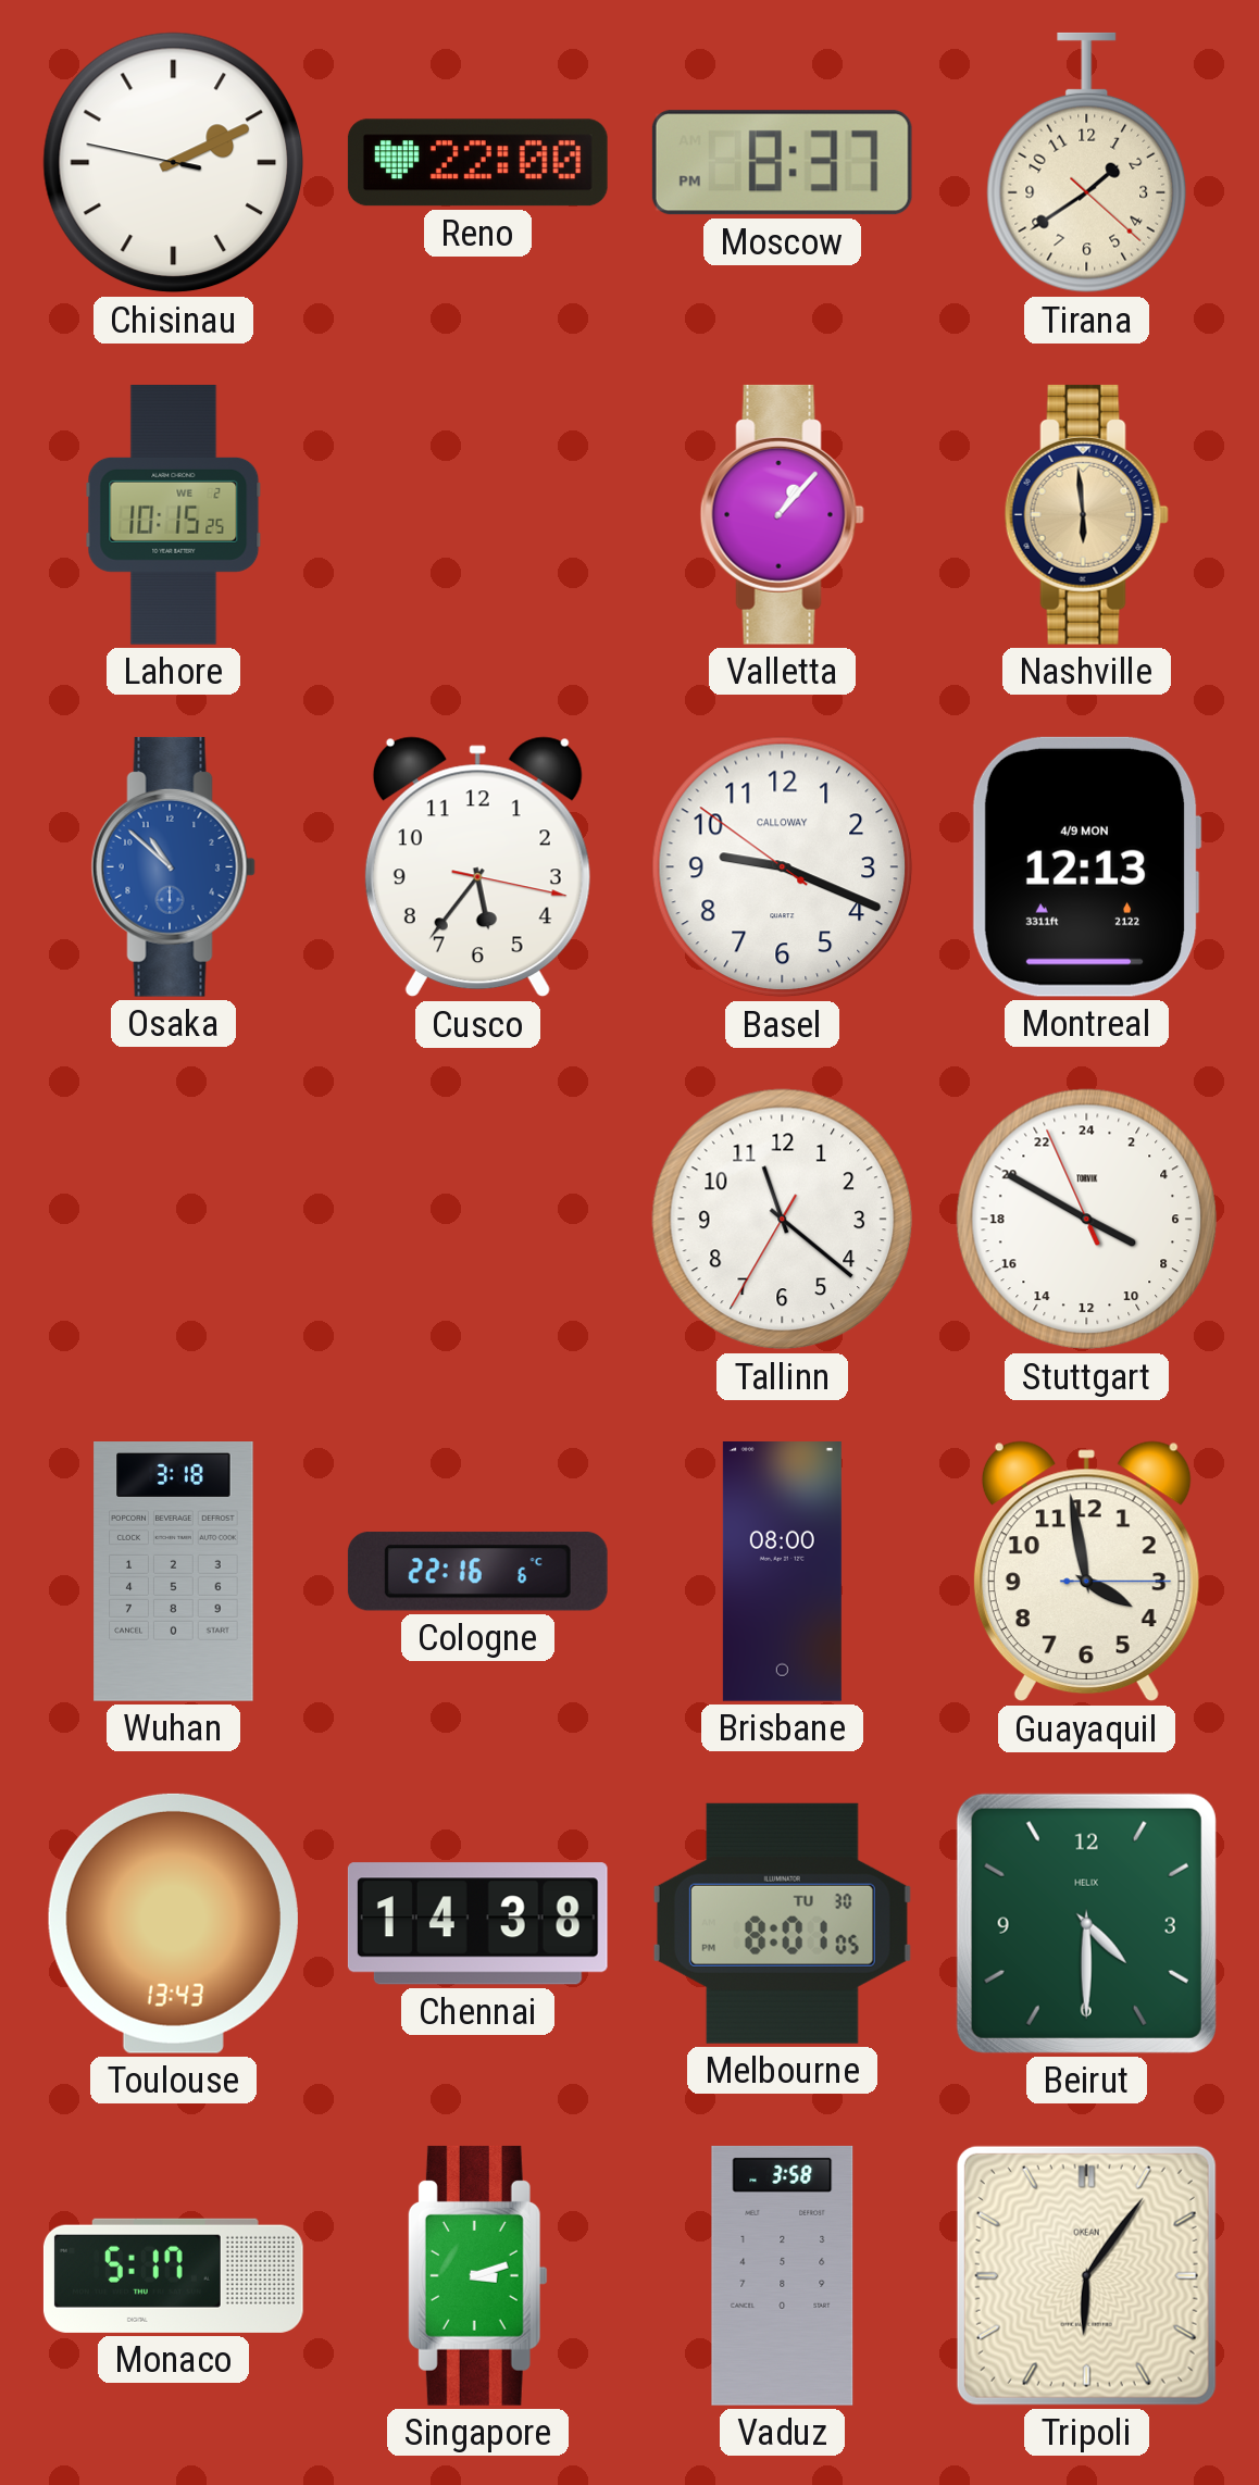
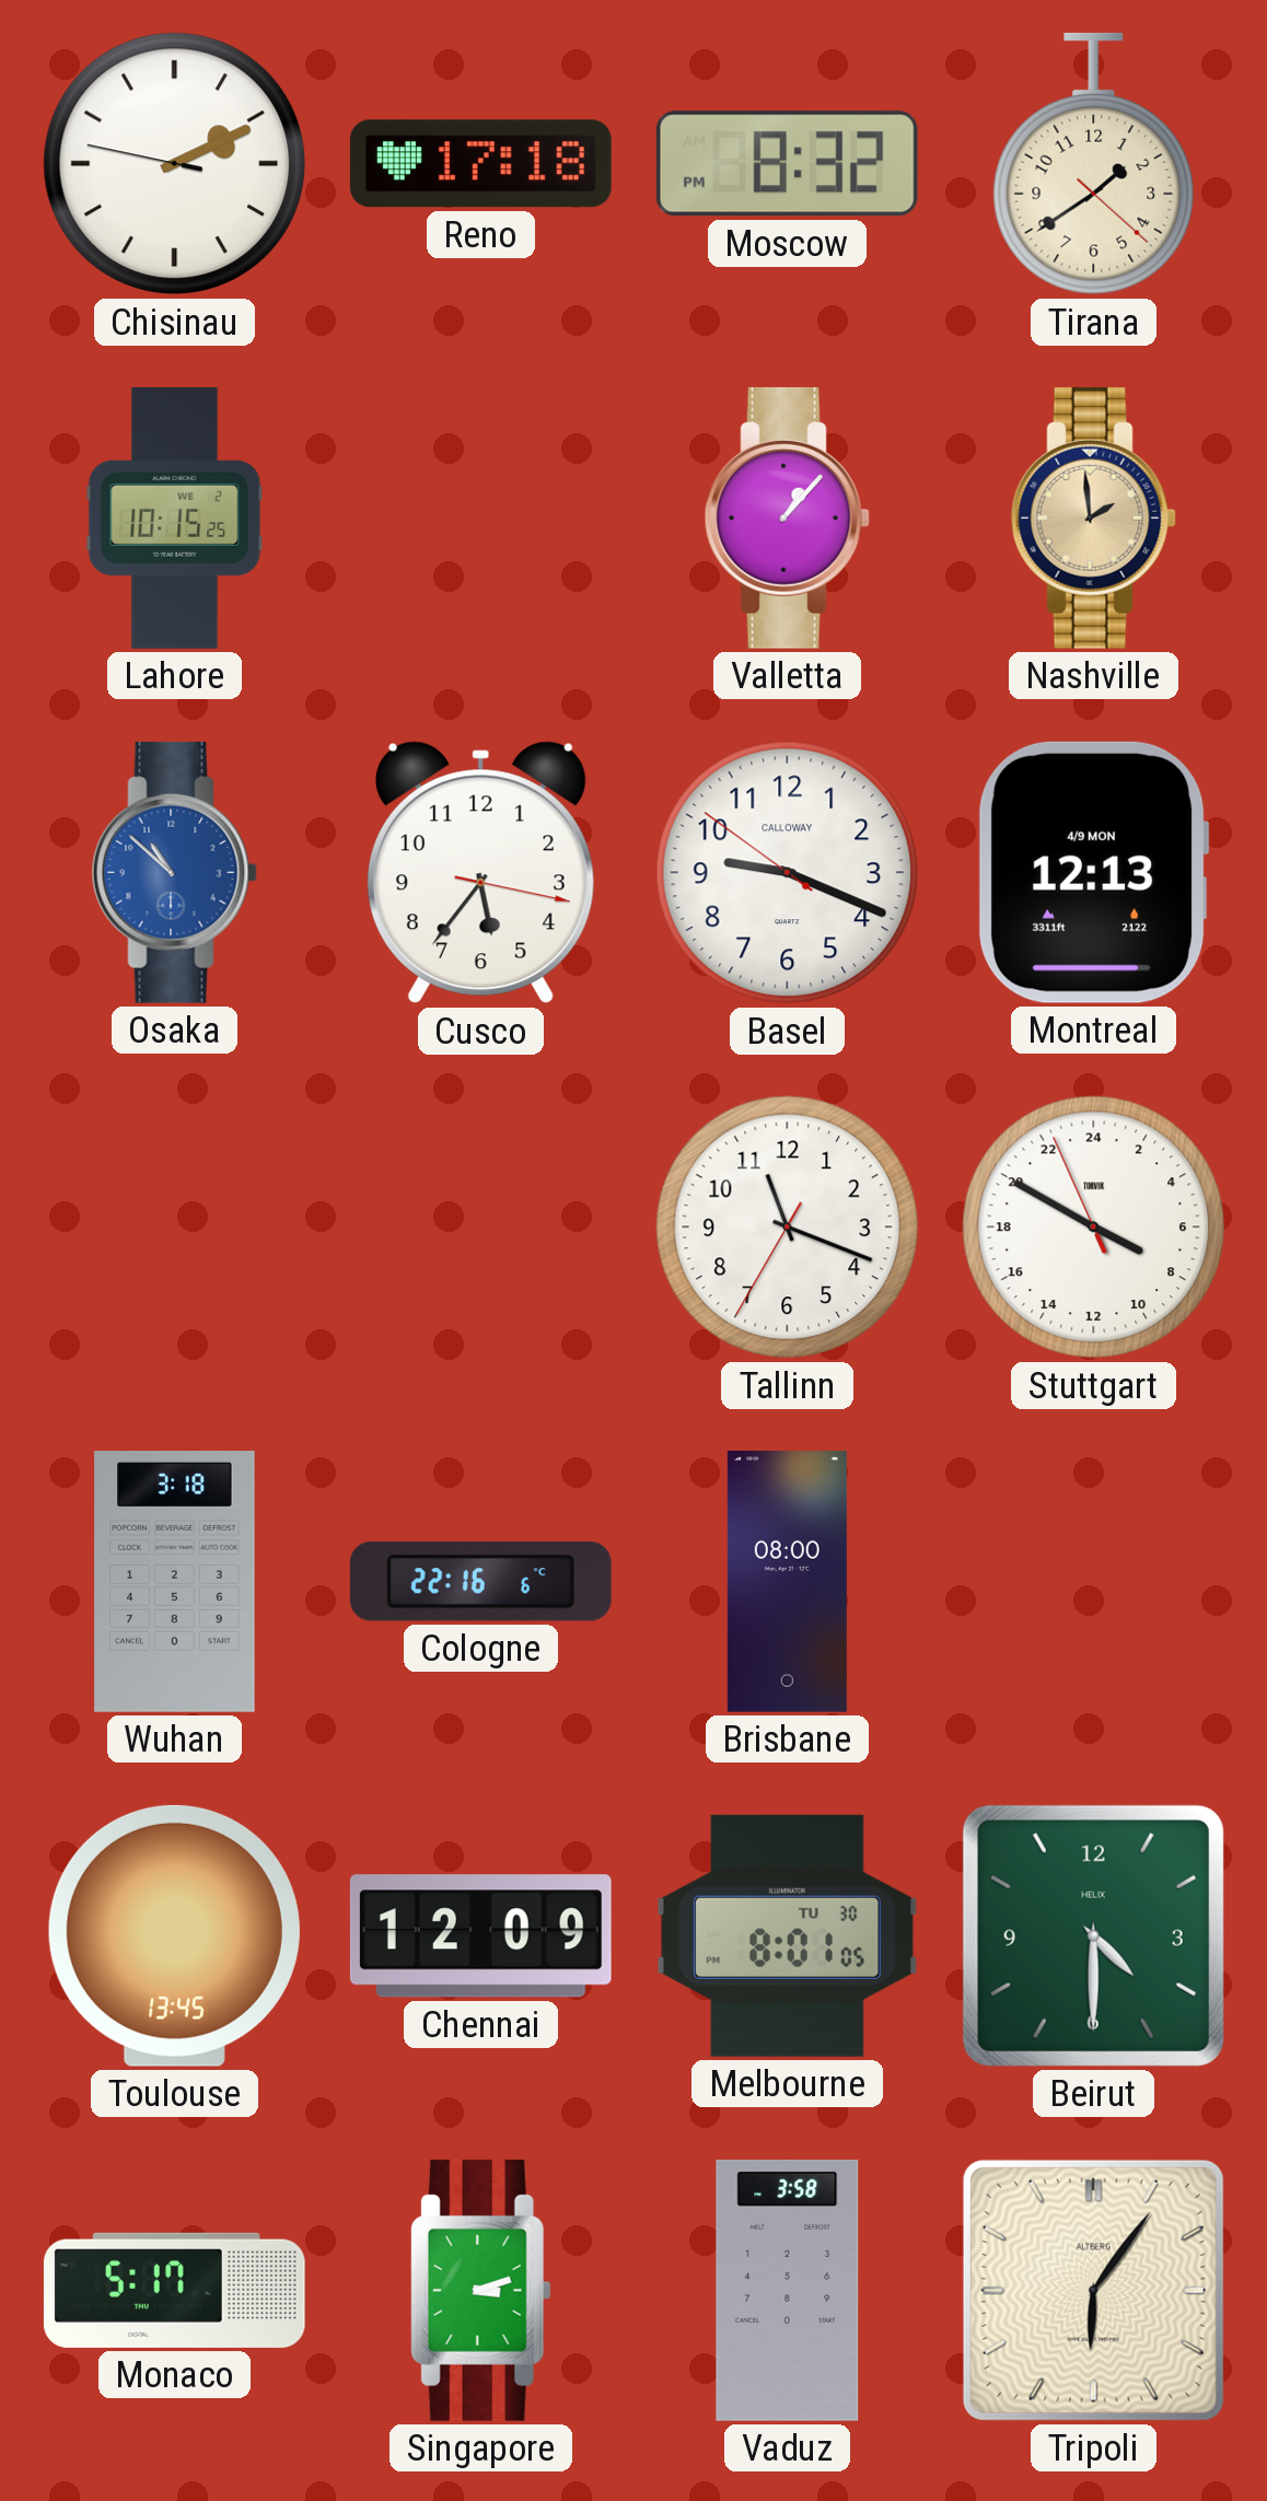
Reno: 22:00 -> 17:18 (480, 164)
Moscow: 8:37 -> 8:32 (787, 164)
Nashville: 5:59 -> 1:59 (1093, 517)
Tallinn: 11:21 -> 11:18 (788, 1228)
Guayaquil: 3:58 -> none (1086, 1572)
Toulouse: 13:43 -> 13:45 (174, 1935)
Chennai: 14:38 -> 12:09 (480, 1936)
Tripoli brand: OKEAN -> ALTBERG (1093, 2290)
